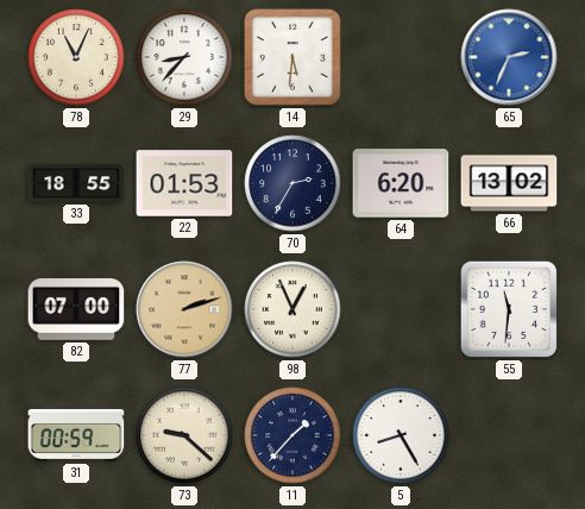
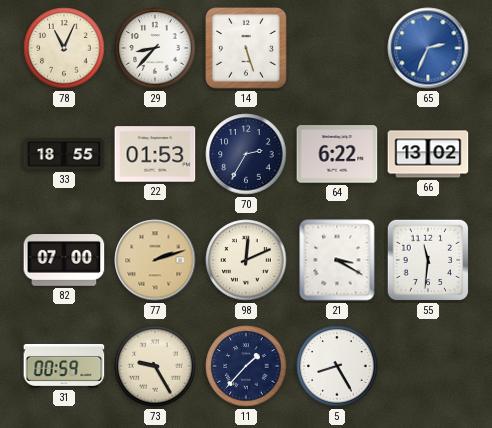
14: 5:31 -> 5:27 (247, 49)
64: 6:20 -> 6:22 (337, 154)
98: 12:56 -> 12:11 (246, 260)
21: none -> 3:20 (337, 260)
73: 9:22 -> 9:25 (155, 366)
